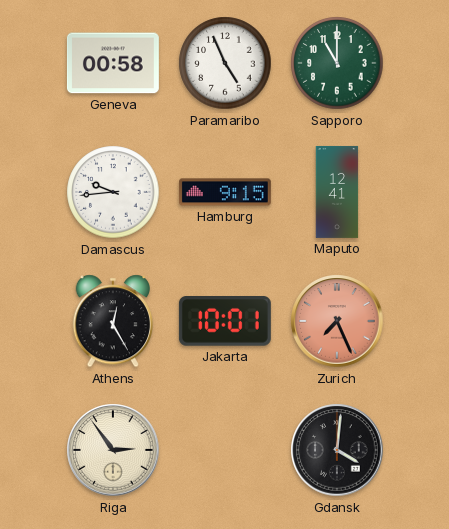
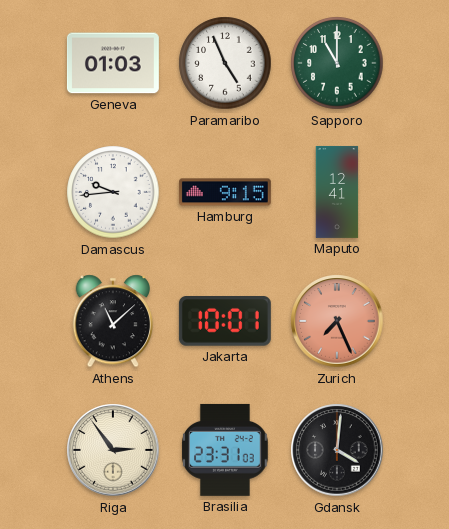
Geneva: 00:58 -> 01:03 (113, 63)
Athens: 12:25 -> 11:08 (112, 321)
Brasilia: none -> 23:31 (225, 450)
